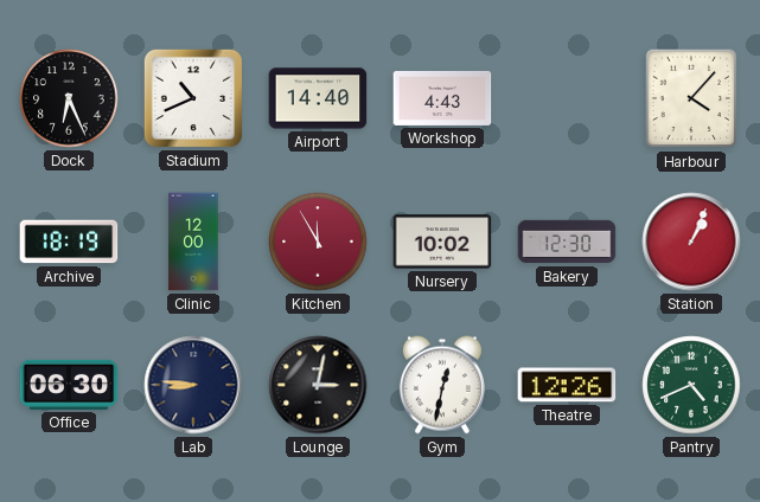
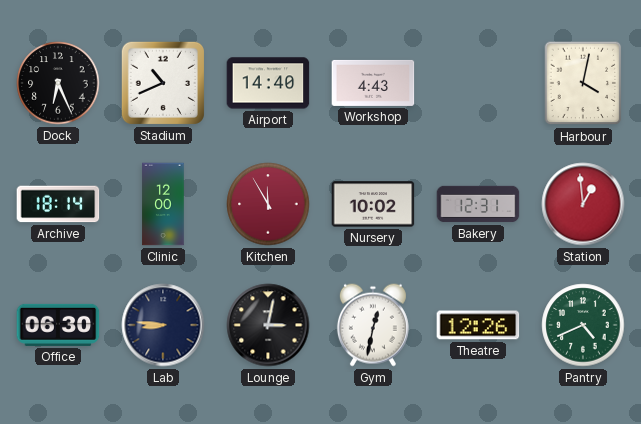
Harbour: 4:07 -> 4:02 (583, 83)
Archive: 18:19 -> 18:14 (58, 204)
Bakery: 12:30 -> 12:31 (478, 204)
Station: 1:04 -> 12:59 (583, 204)
